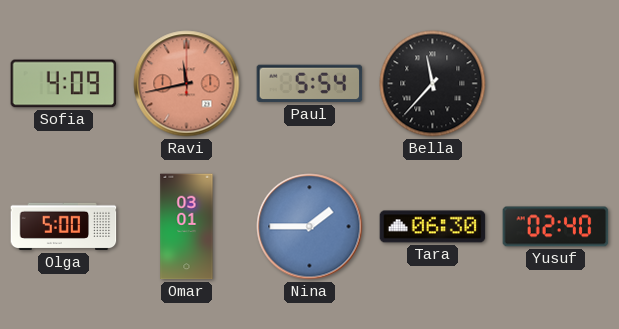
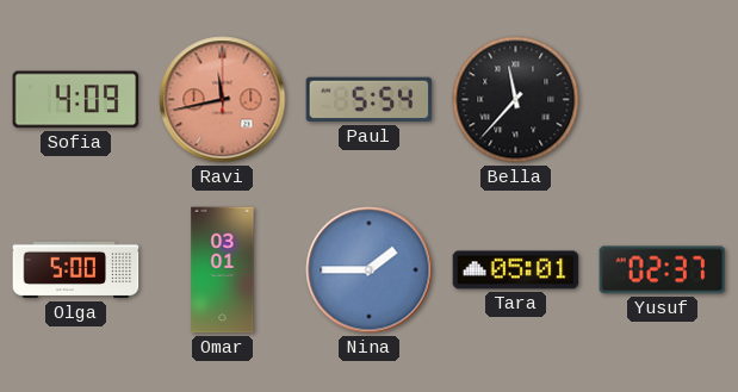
Tara: 06:30 -> 05:01 (516, 270)
Yusuf: 02:40 -> 02:37 (663, 270)
